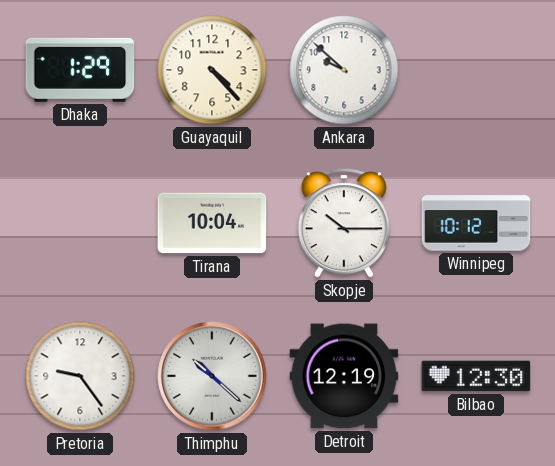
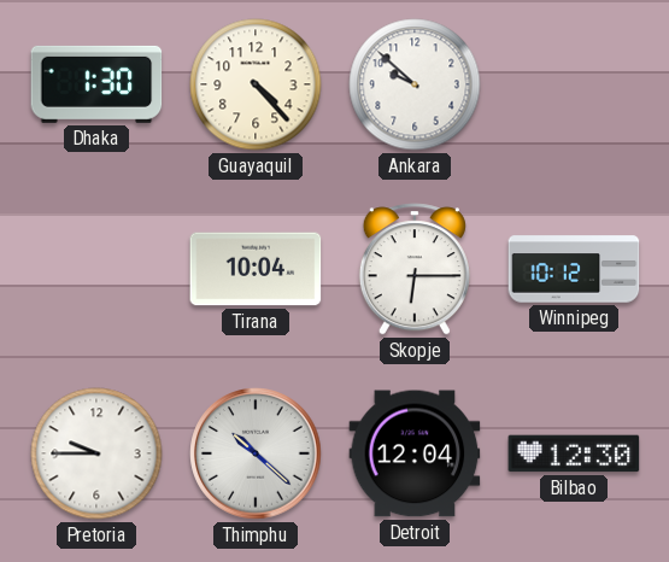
Dhaka: 1:29 -> 1:30 (96, 84)
Skopje: 10:15 -> 6:15 (415, 269)
Pretoria: 9:24 -> 9:45 (96, 453)
Detroit: 12:19 -> 12:04 (415, 453)
